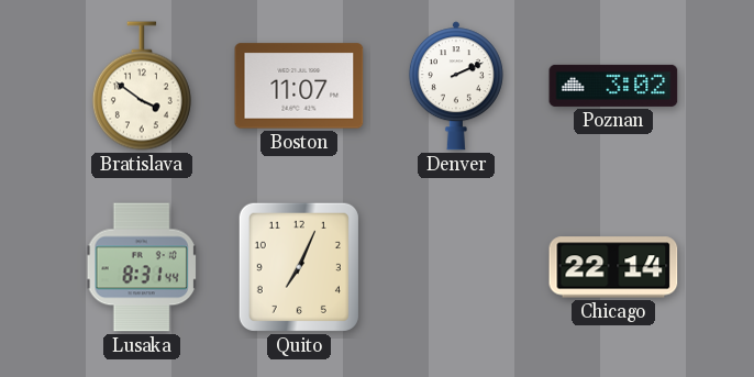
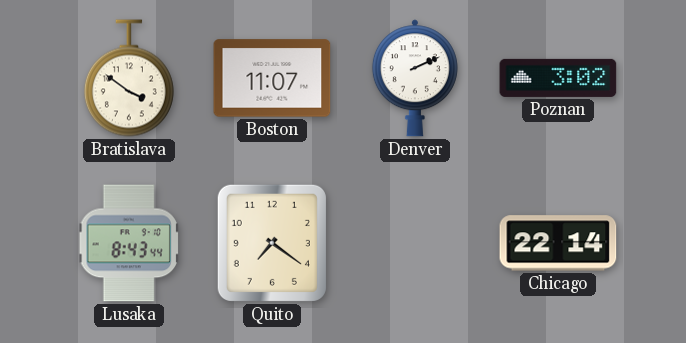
Lusaka: 8:31 -> 8:43 (129, 243)
Quito: 7:04 -> 7:21 (272, 243)
